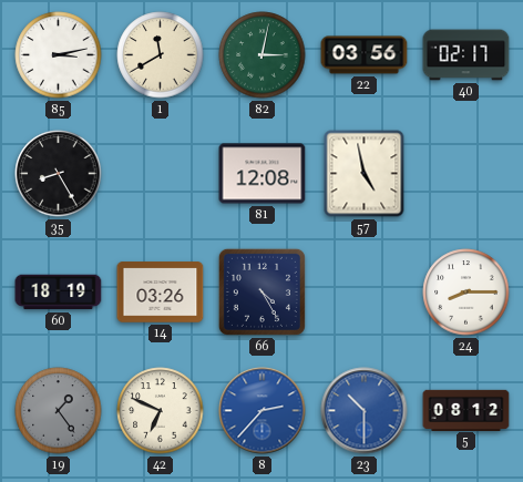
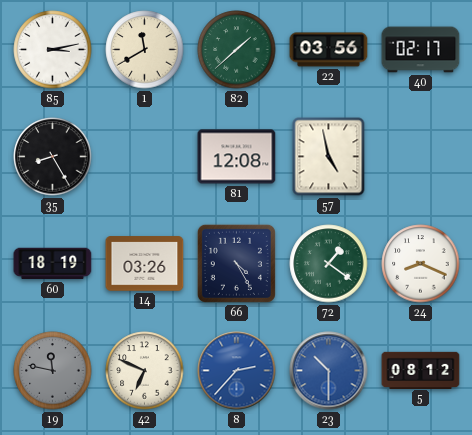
82: 3:02 -> 1:38 (237, 50)
72: none -> 1:21 (329, 264)
24: 8:15 -> 8:19 (421, 264)
19: 1:24 -> 11:47 (53, 371)
